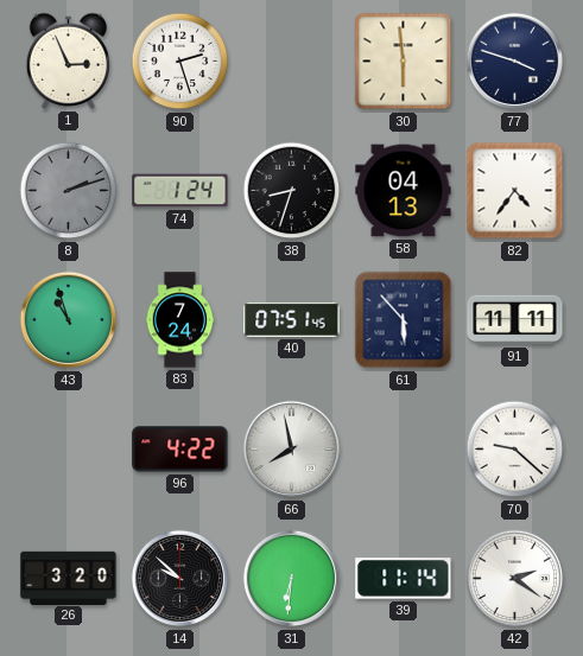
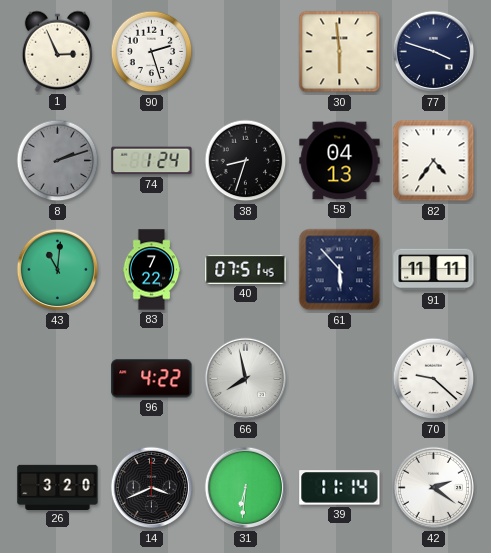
43: 10:57 -> 11:01 (58, 270)
83: 7:24 -> 7:22 (152, 270)
14: 9:52 -> 3:41 (152, 488)
